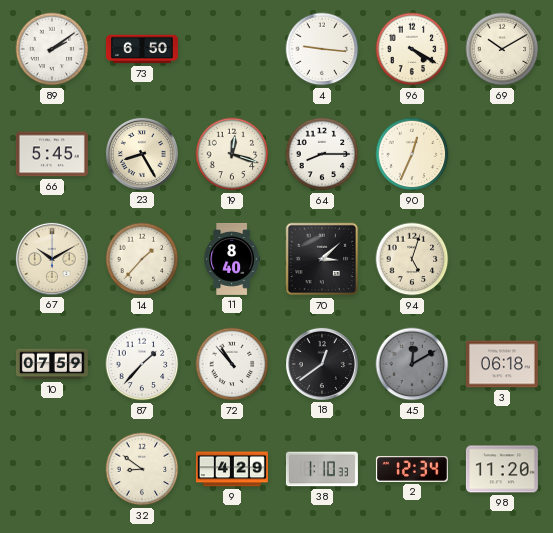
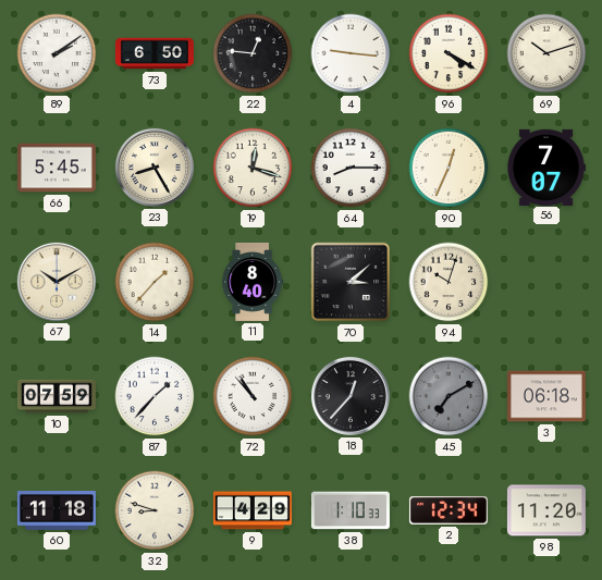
22: none -> 12:46 (253, 53)
69: 10:10 -> 10:12 (546, 53)
56: none -> 7:07 (546, 166)
94: 5:03 -> 10:03 (449, 282)
18: 12:39 -> 12:37 (351, 396)
45: 12:10 -> 7:10 (449, 396)
60: none -> 11:18 (57, 510)
32: 8:51 -> 8:48 (155, 510)
